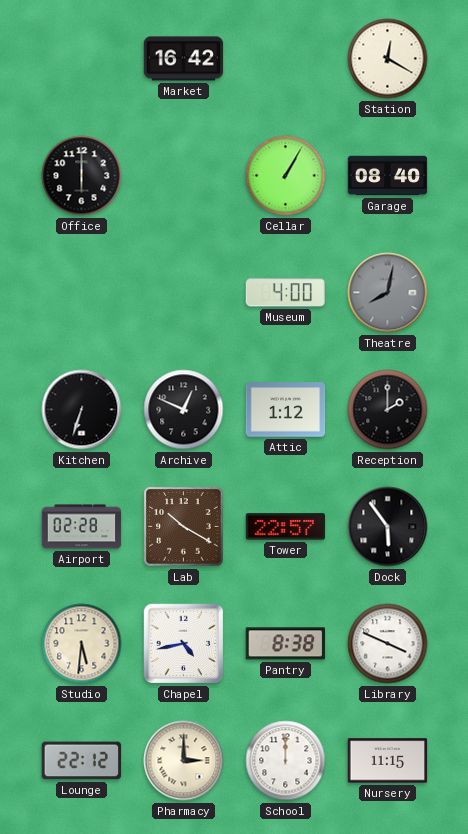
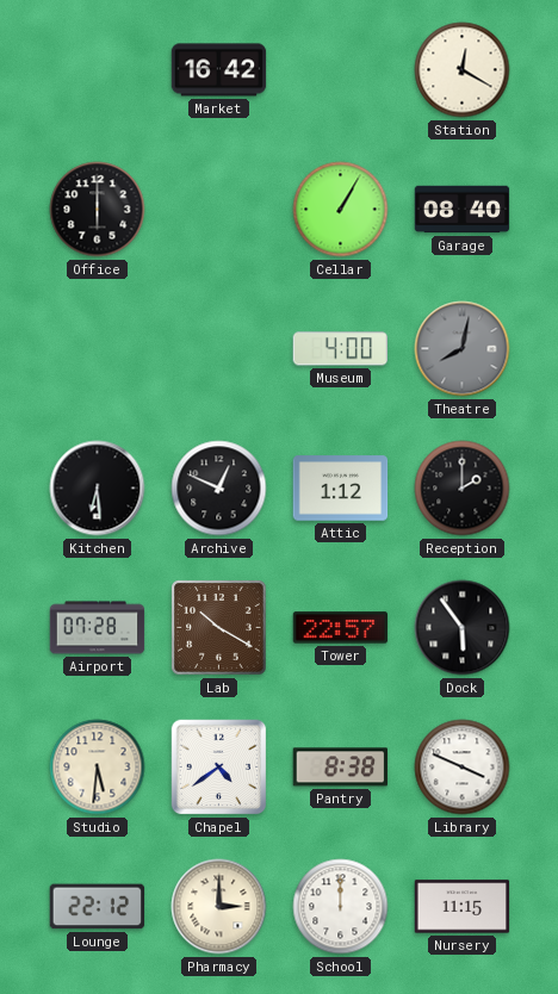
Kitchen: 6:33 -> 6:29 (98, 489)
Airport: 02:28 -> 07:28 (98, 628)
Chapel: 4:43 -> 4:39 (219, 768)
